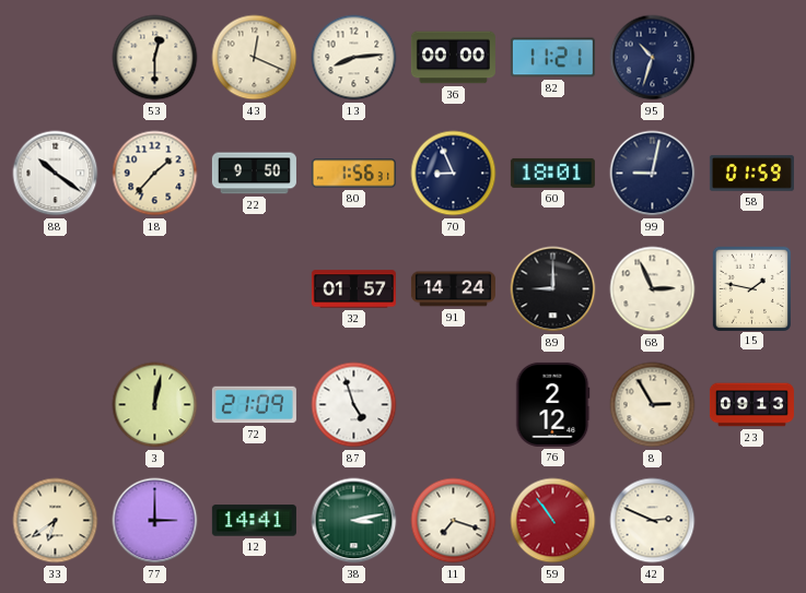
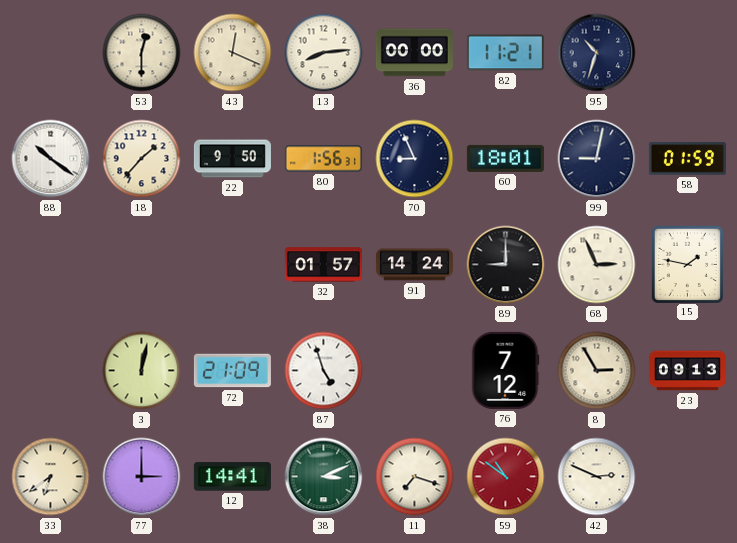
76: 2:12 -> 7:12 (505, 370)
38: 3:13 -> 3:11 (324, 477)
59: 10:54 -> 10:51 (506, 477)
